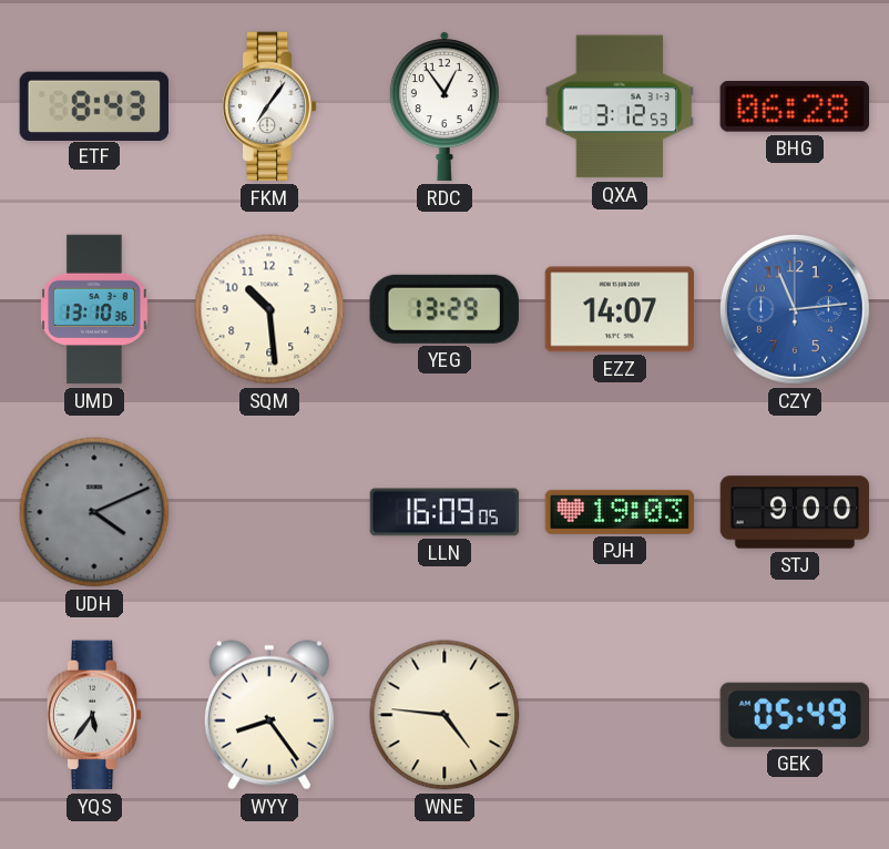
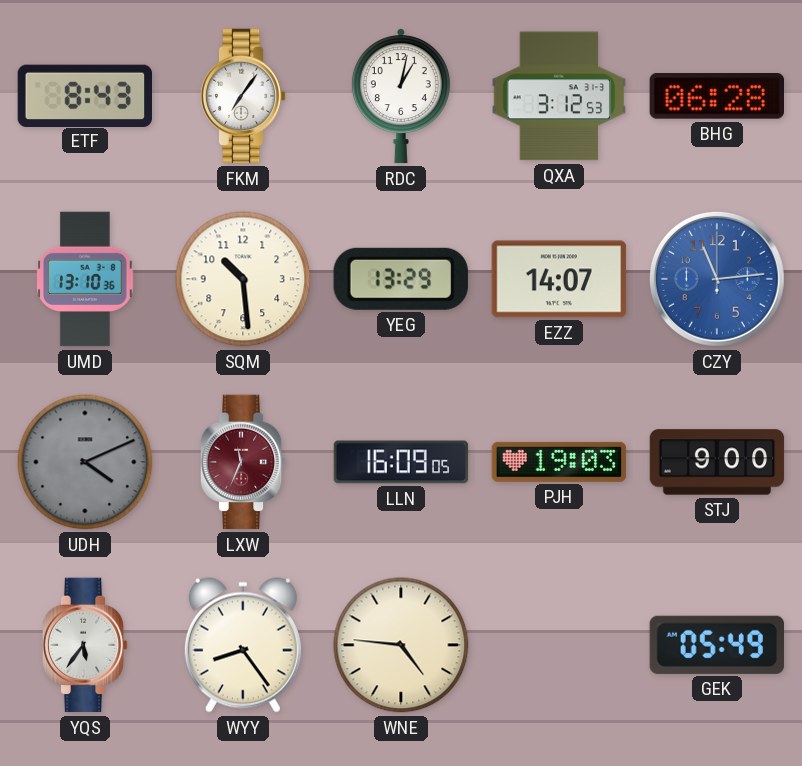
RDC: 12:54 -> 1:02 (401, 96)
LXW: none -> 11:34 (243, 462)
